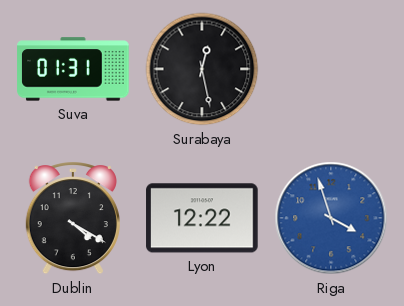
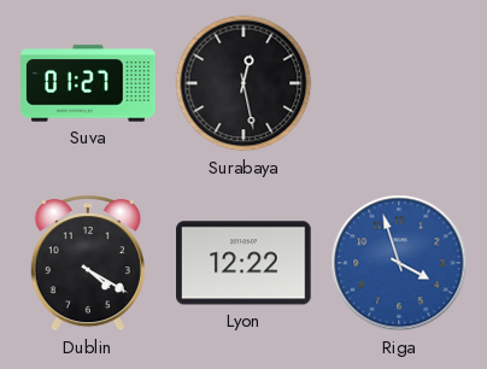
Suva: 01:31 -> 01:27 (88, 83)
